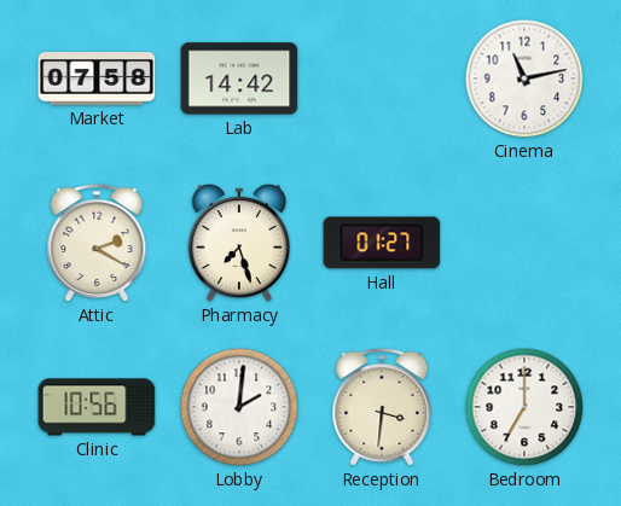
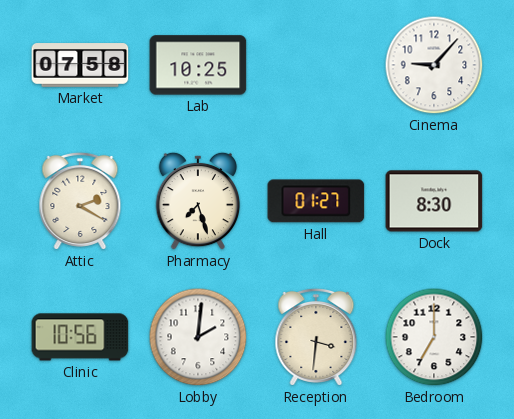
Lab: 14:42 -> 10:25 (198, 65)
Cinema: 11:13 -> 9:07 (434, 65)
Dock: none -> 8:30 (434, 201)
